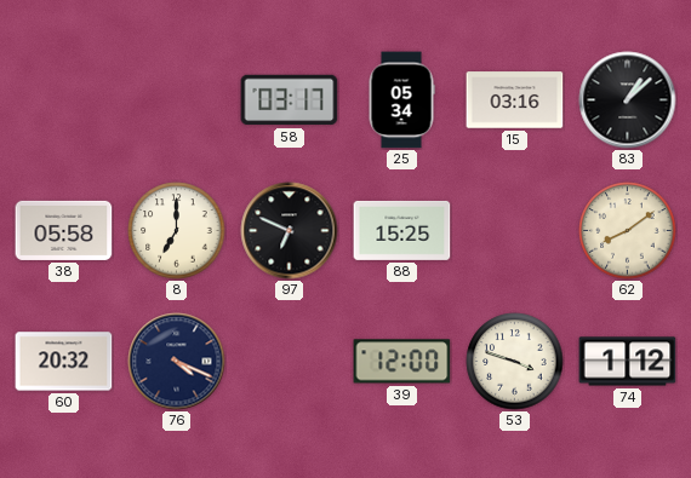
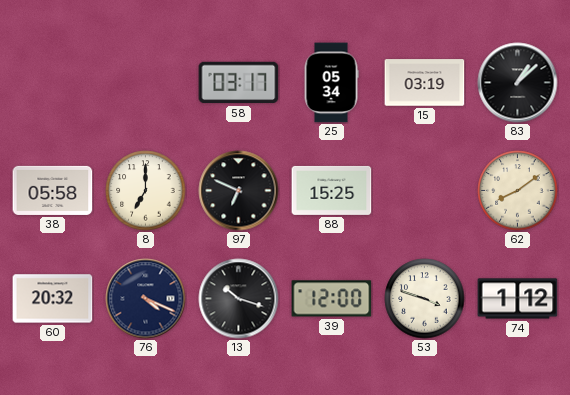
15: 03:16 -> 03:19 (425, 83)
13: none -> 10:18 (239, 299)
